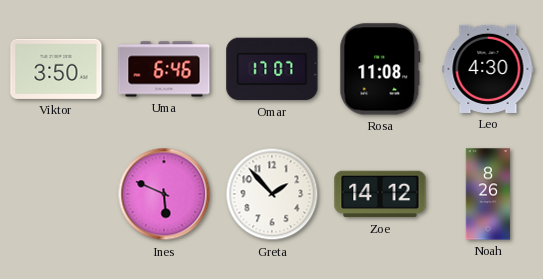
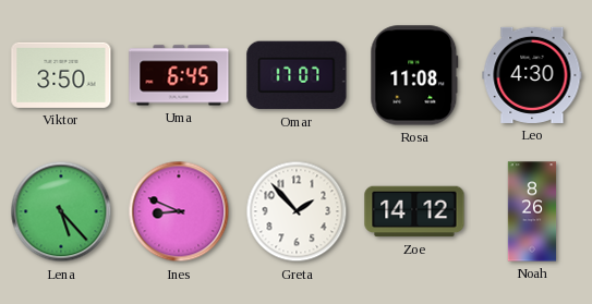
Uma: 6:46 -> 6:45 (179, 75)
Lena: none -> 5:23 (61, 211)
Ines: 5:49 -> 8:49 (179, 211)
